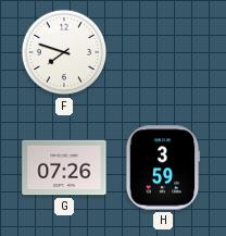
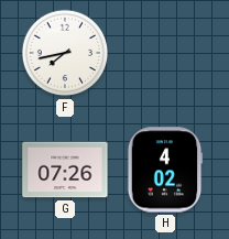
F: 7:48 -> 7:43 (65, 53)
H: 3:59 -> 4:02 (165, 170)
